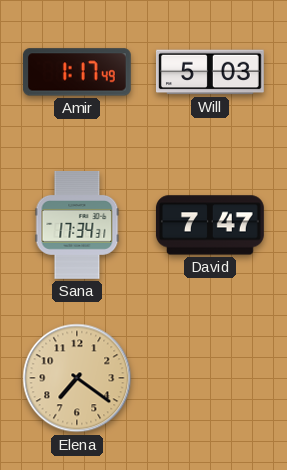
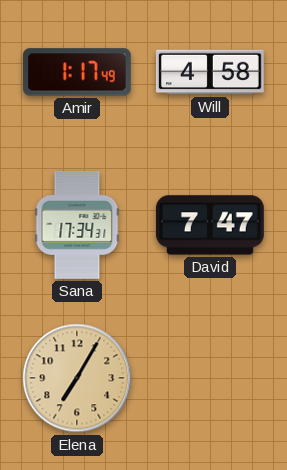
Will: 5:03 -> 4:58 (211, 72)
Elena: 7:21 -> 7:05 (77, 378)
